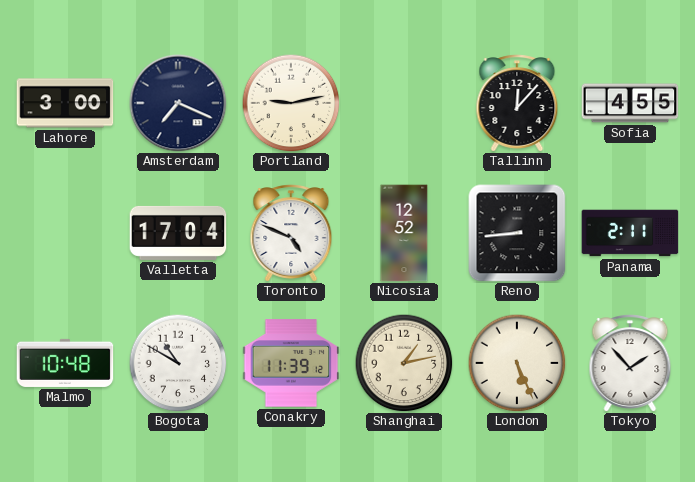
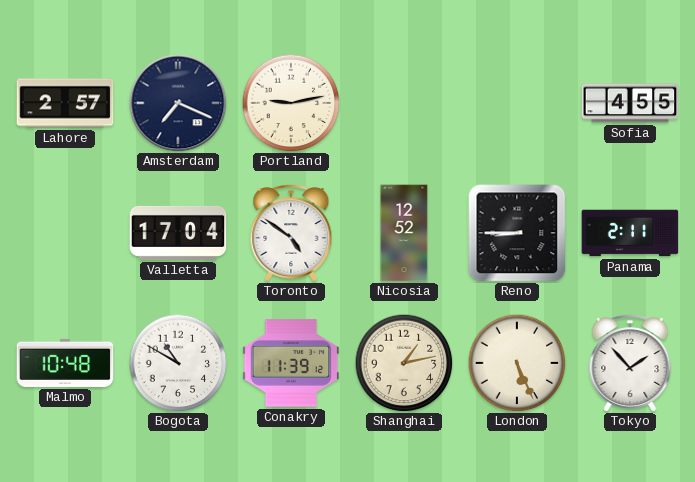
Lahore: 3:00 -> 2:57 (65, 103)
Tallinn: 12:07 -> none (517, 103)
Toronto: 4:49 -> 4:51 (291, 233)
Reno: 8:44 -> 8:45 (517, 233)
